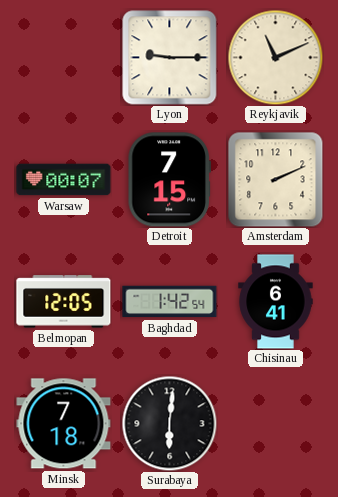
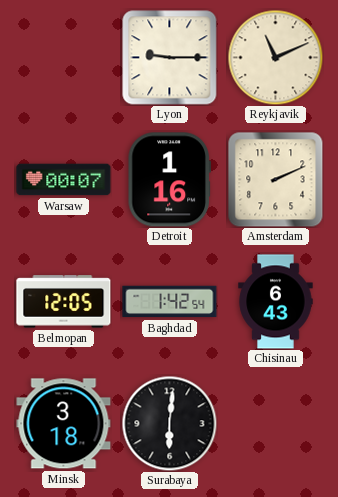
Detroit: 7:15 -> 1:16 (169, 180)
Chisinau: 6:41 -> 6:43 (276, 302)
Minsk: 7:18 -> 3:18 (64, 424)
